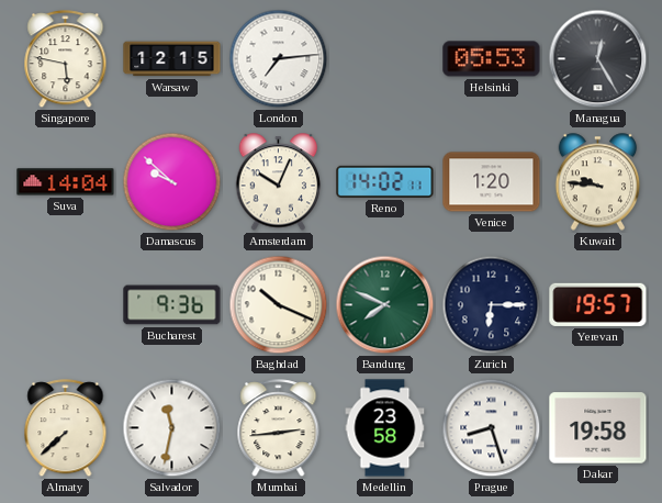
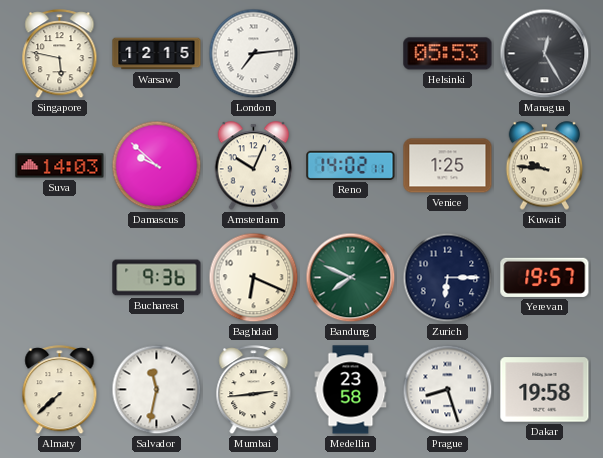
Suva: 14:04 -> 14:03 (60, 166)
Venice: 1:20 -> 1:25 (448, 166)
Baghdad: 10:19 -> 6:19 (254, 278)
